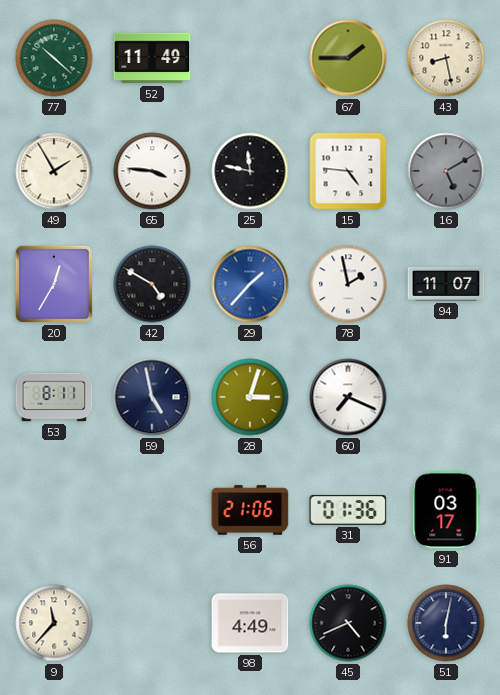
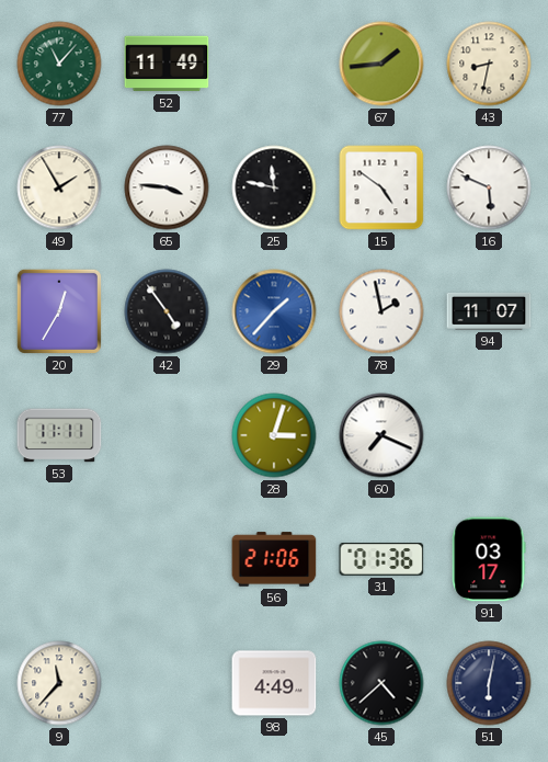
77: 10:22 -> 11:07 (59, 64)
67: 1:45 -> 1:44 (381, 64)
43: 8:28 -> 8:32 (489, 64)
15: 4:46 -> 4:51 (381, 187)
16: 5:10 -> 5:49 (489, 187)
16 dial: grey -> white (489, 187)
42: 4:50 -> 4:54 (167, 311)
53: 8:11 -> 11:11 (59, 435)
59: 4:58 -> none (152, 397)
45: 4:41 -> 4:38 (381, 683)
